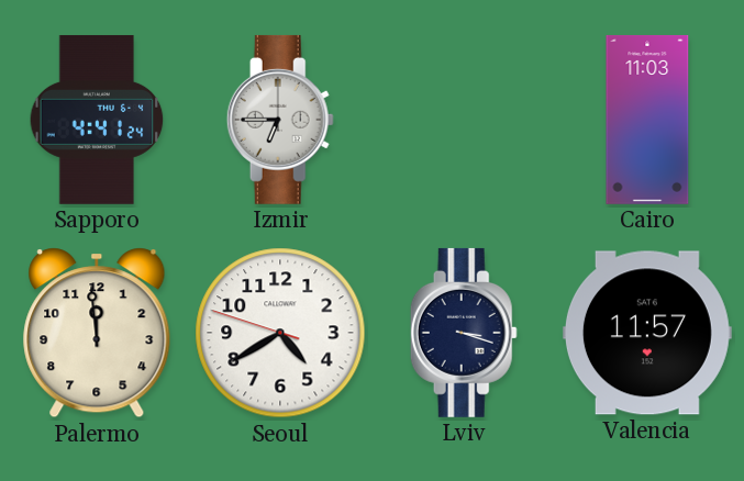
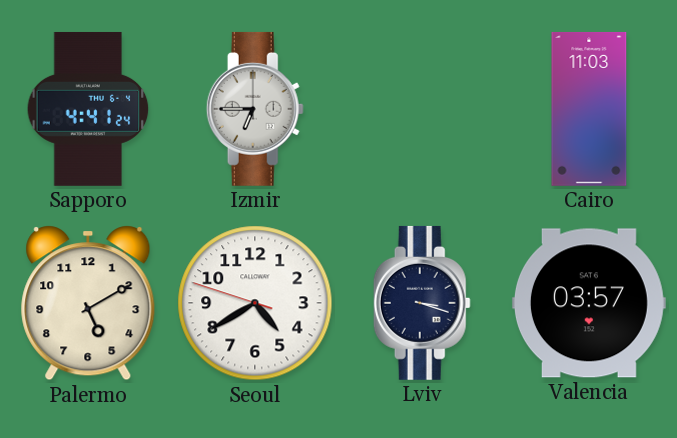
Palermo: 11:59 -> 5:10 (88, 303)
Valencia: 11:57 -> 03:57 (589, 303)
